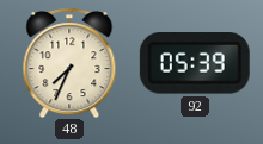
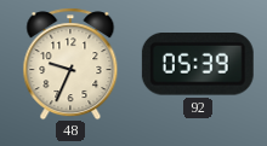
48: 7:34 -> 9:34 (70, 64)
